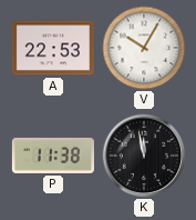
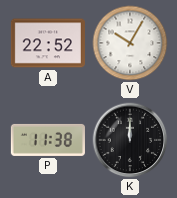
A: 22:53 -> 22:52 (48, 43)
K: 11:58 -> 12:00 (130, 140)
